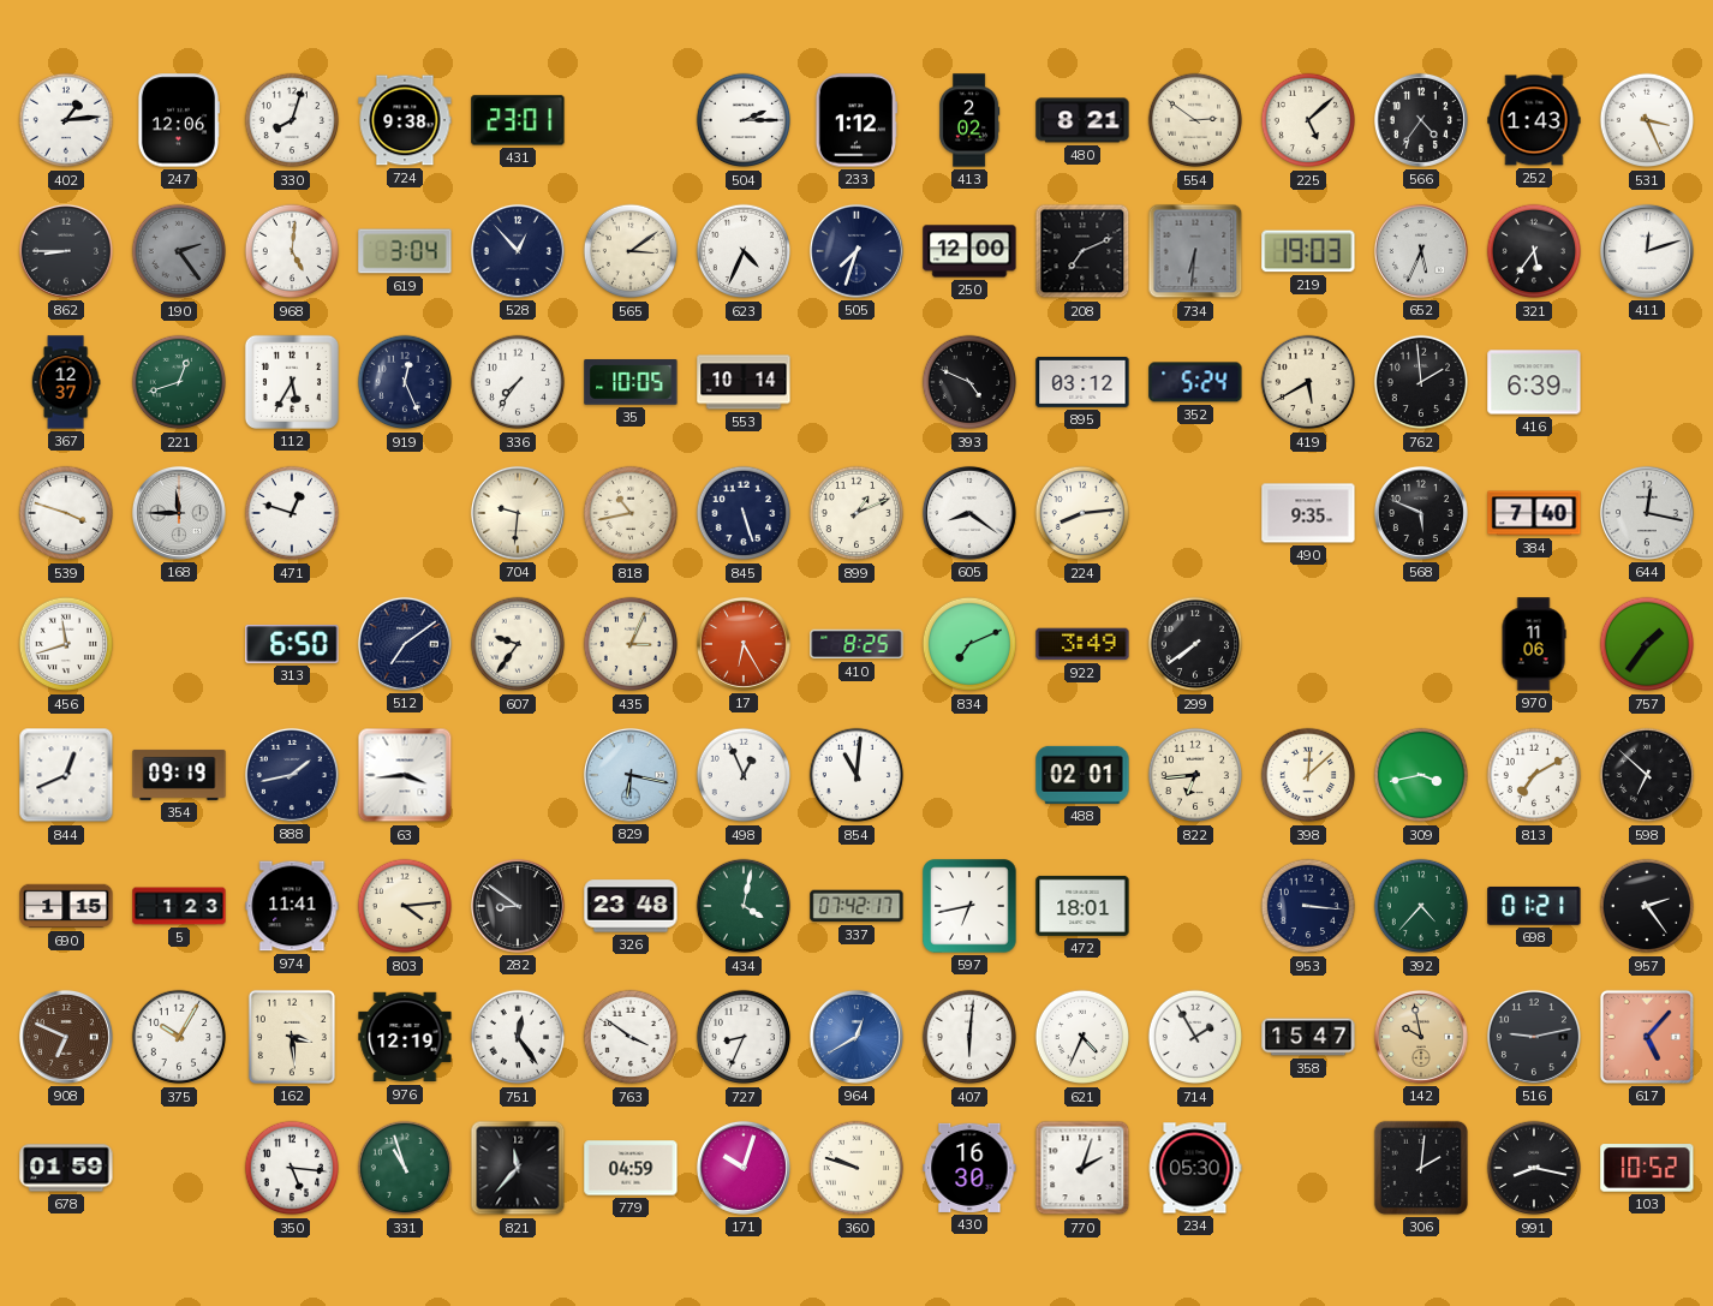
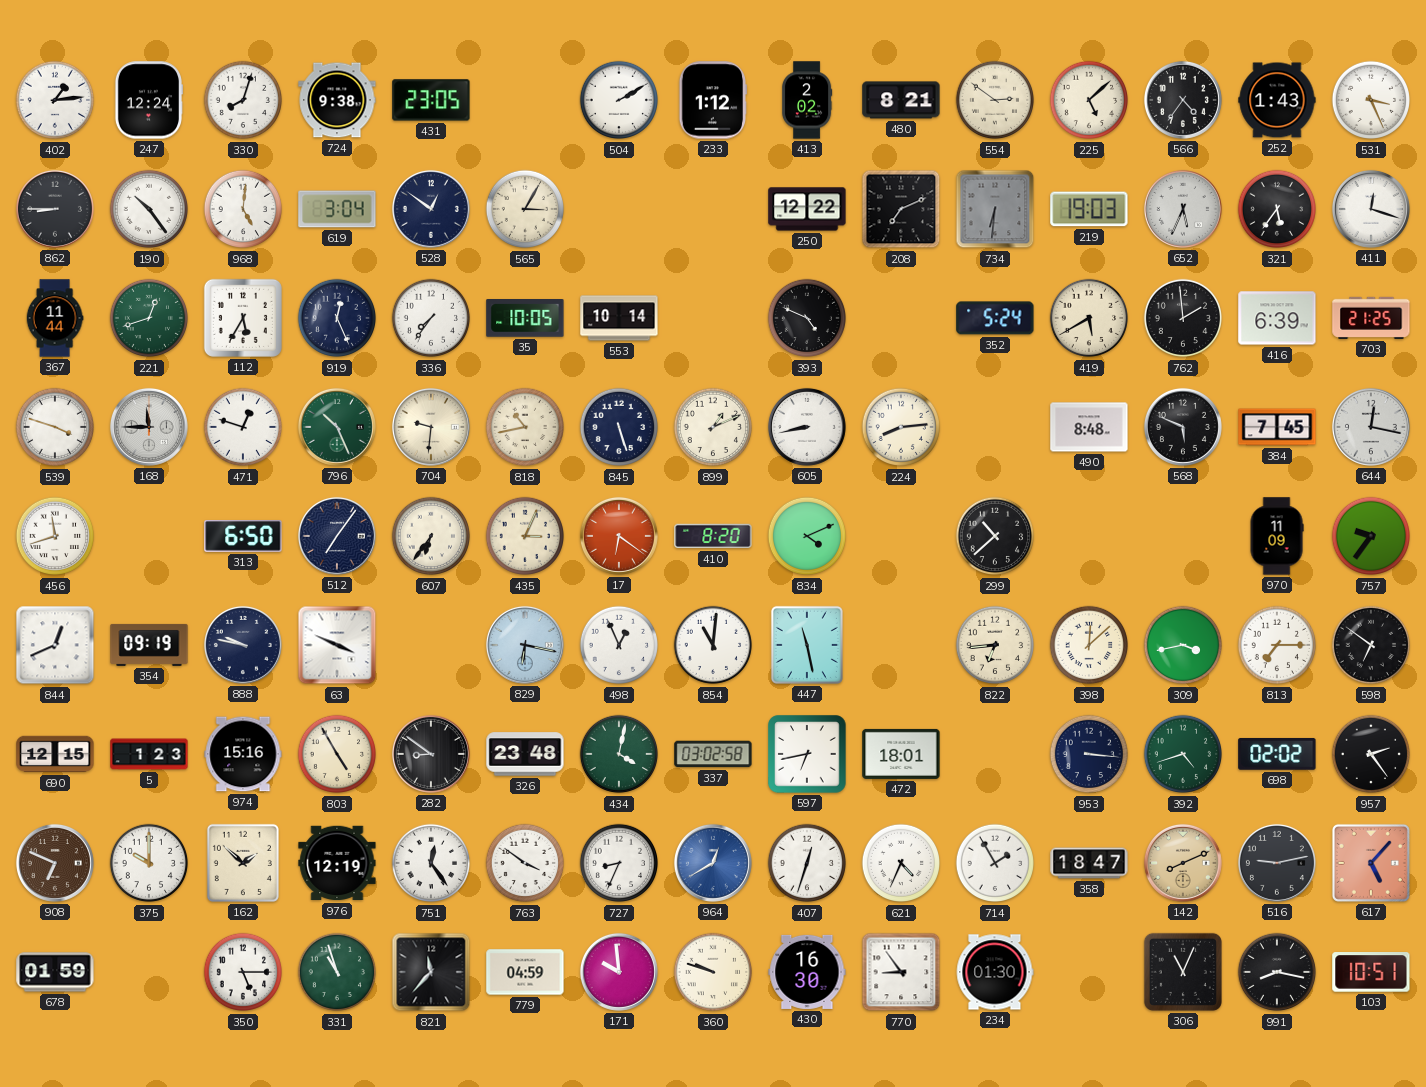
247: 12:06 -> 12:24 (148, 100)
431: 23:01 -> 23:05 (431, 100)
504: 2:15 -> 2:10 (619, 100)
190: 2:24 -> 10:24 (149, 209)
190 dial: grey -> white (149, 209)
528: 12:53 -> 12:51 (431, 209)
565: 3:09 -> 3:05 (525, 209)
623: 4:34 -> none (744, 251)
505: 7:33 -> none (857, 251)
250: 12:00 -> 12:22 (807, 209)
411: 12:12 -> 12:18 (1371, 209)
367: 12:37 -> 11:44 (55, 318)
895: 03:12 -> none (1082, 382)
703: none -> 21:25 (1371, 318)
796: none -> 10:26 (337, 427)
605: 8:21 -> 8:43 (807, 427)
490: 9:35 -> 8:48 (1089, 427)
384: 7:40 -> 7:45 (1277, 427)
512: 7:09 -> 7:06 (337, 536)
607: 9:36 -> 6:36 (431, 536)
17: 6:25 -> 6:21 (619, 536)
410: 8:25 -> 8:20 (713, 536)
834: 7:11 -> 4:11 (807, 536)
922: 3:49 -> none (1082, 644)
299: 7:39 -> 10:38 (995, 536)
970: 11:06 -> 11:09 (1277, 536)
757: 1:36 -> 9:36 (1371, 536)
888: 1:43 -> 9:47 (243, 645)
63: 3:44 -> 3:49 (337, 645)
447: none -> 11:28 (807, 645)
488: 02:01 -> none (1082, 775)
813: 7:10 -> 7:15 (1277, 645)
598: 6:52 -> 6:51 (1371, 645)
690: 1:15 -> 12:15 (55, 754)
974: 11:41 -> 15:16 (243, 754)
803: 4:14 -> 4:55 (337, 754)
337: 07:42 -> 03:02 (713, 754)
392: 4:37 -> 4:42 (1183, 754)
698: 01:21 -> 02:02 (1277, 754)
375: 10:05 -> 10:00 (149, 863)
162: 3:29 -> 1:52 (243, 863)
407: 6:01 -> 12:33 (807, 863)
358: 15:47 -> 18:47 (1089, 863)
142: 9:58 -> 8:11 (1183, 863)
350: 5:16 -> 5:15 (243, 972)
171: 10:03 -> 9:59 (619, 972)
770: 2:03 -> 8:54 (901, 972)
234: 05:30 -> 01:30 (995, 972)
306: 2:01 -> 11:04 (1183, 972)
103: 10:52 -> 10:51 (1371, 972)
